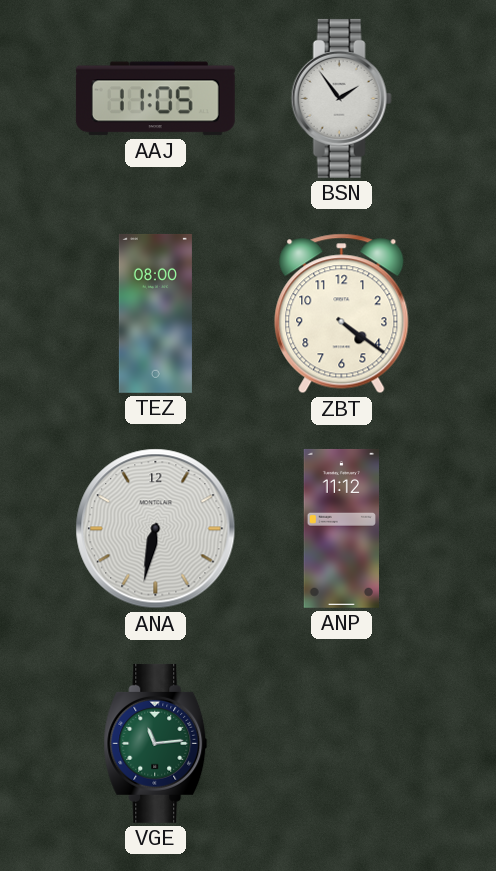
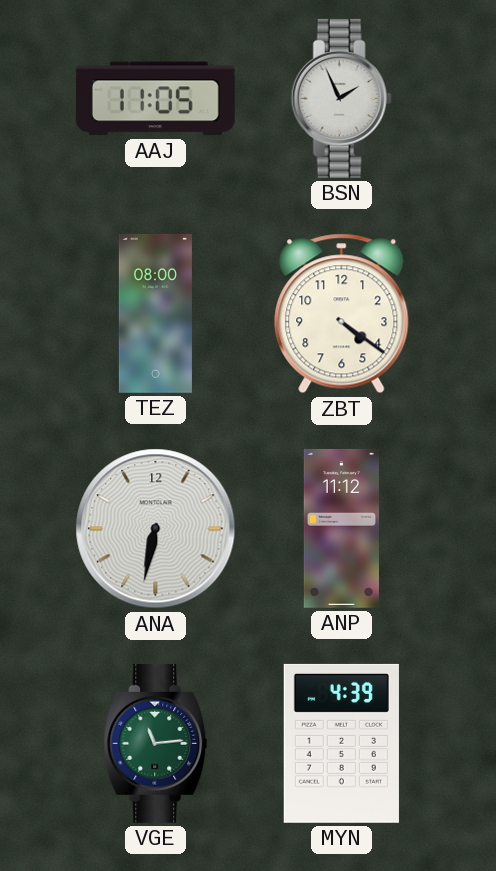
BSN: 1:54 -> 1:56 (341, 98)
MYN: none -> 4:39 (341, 743)
